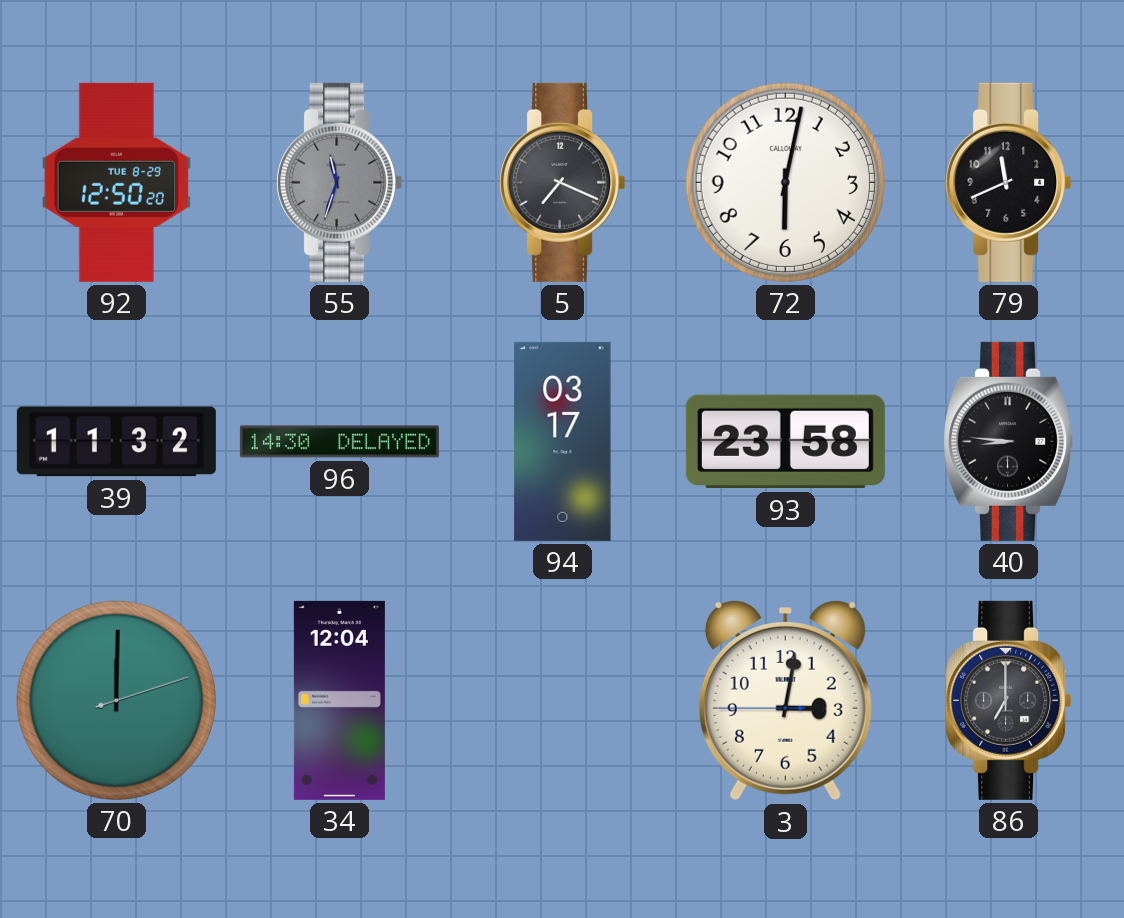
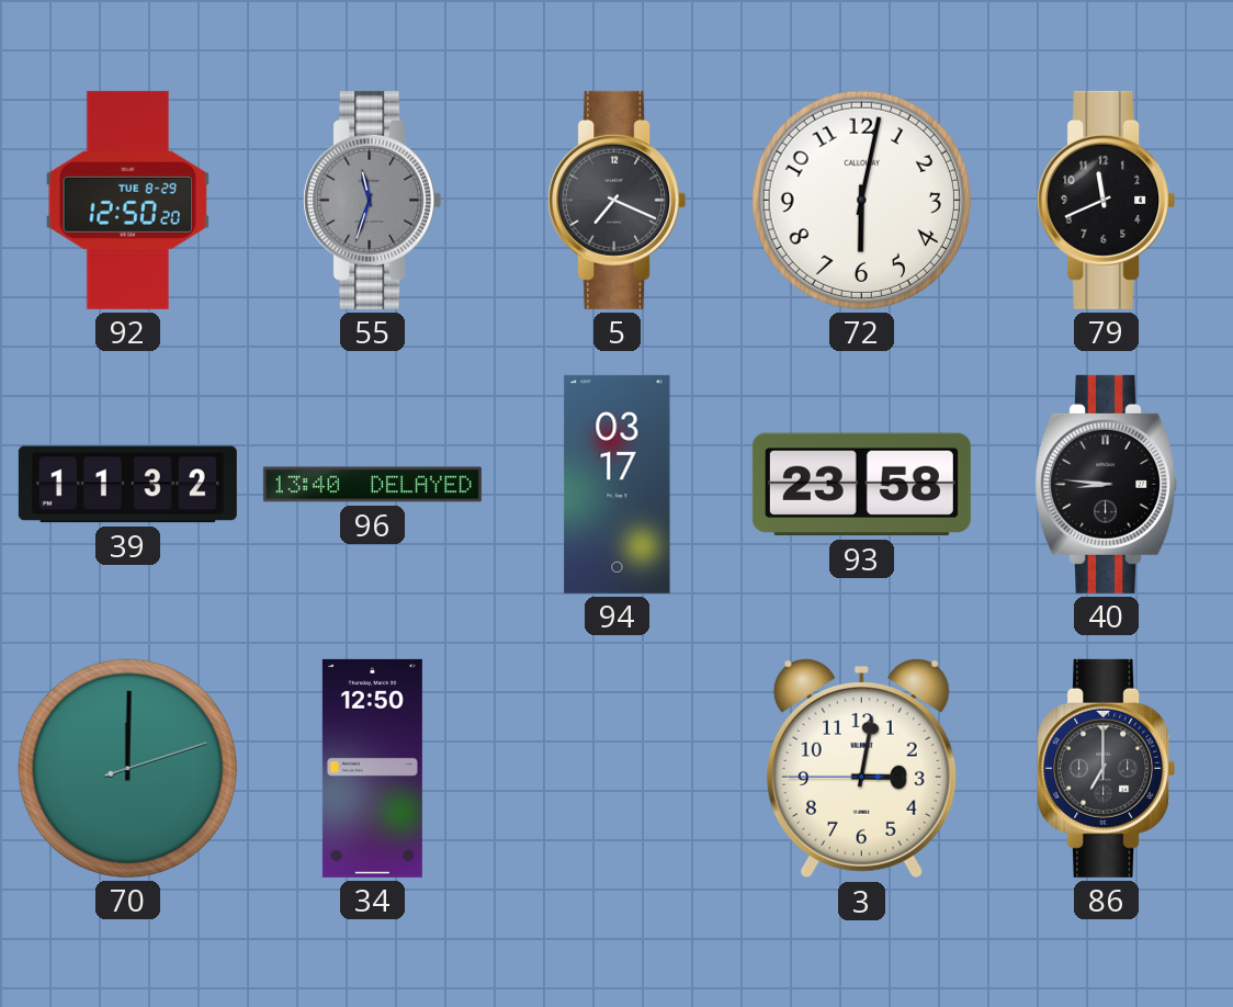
96: 14:30 -> 13:40 (372, 485)
34: 12:04 -> 12:50 (372, 768)
